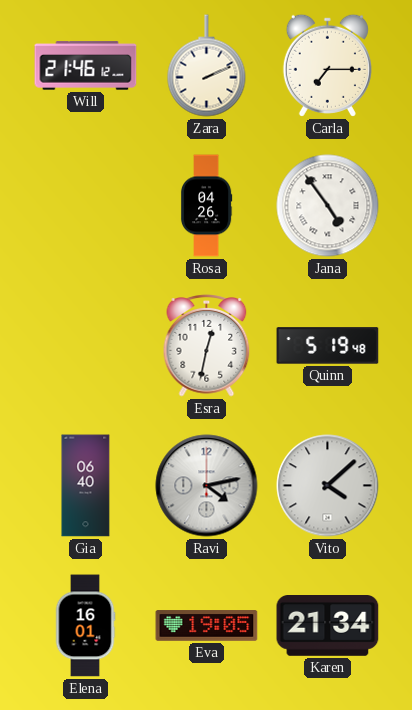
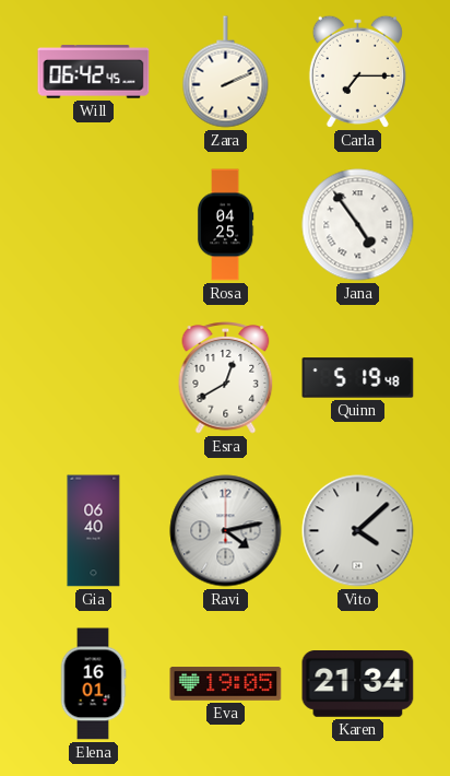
Will: 21:46 -> 06:42 (94, 72)
Rosa: 04:26 -> 04:25 (225, 225)
Esra: 12:32 -> 12:40 (226, 378)
